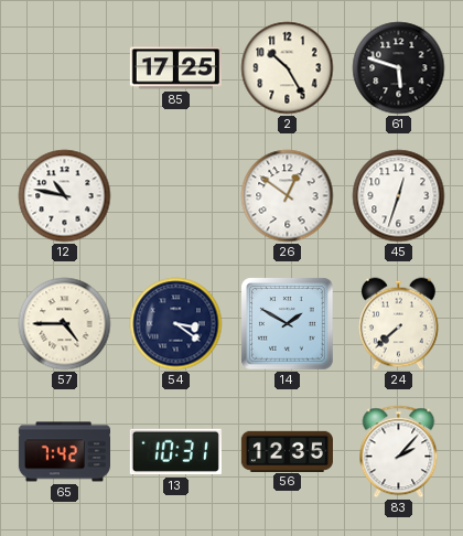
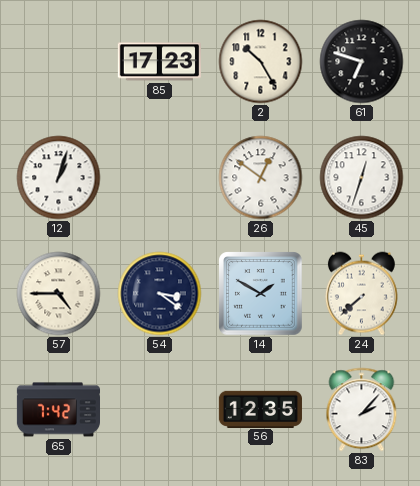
85: 17:25 -> 17:23 (159, 62)
61: 5:48 -> 6:48 (362, 62)
12: 10:47 -> 1:03 (59, 178)
13: 10:31 -> none (175, 452)
